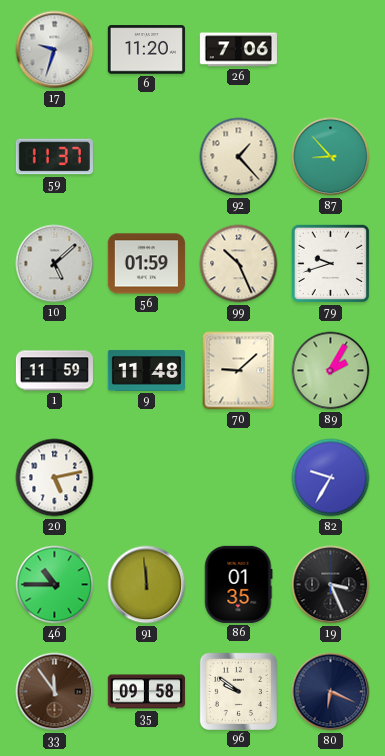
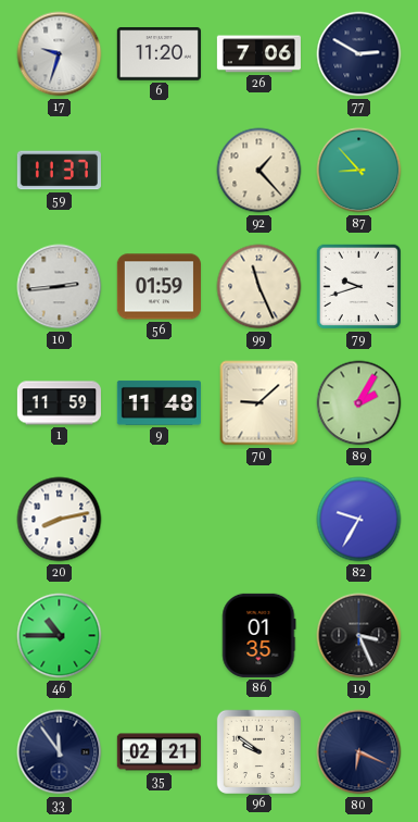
77: none -> 2:50 (359, 54)
10: 5:08 -> 2:44 (60, 287)
99: 10:26 -> 11:26 (259, 287)
20: 5:13 -> 8:13 (60, 520)
91: 11:59 -> none (147, 585)
33 dial: brown -> navy (60, 752)
35: 09:58 -> 02:21 (159, 752)
